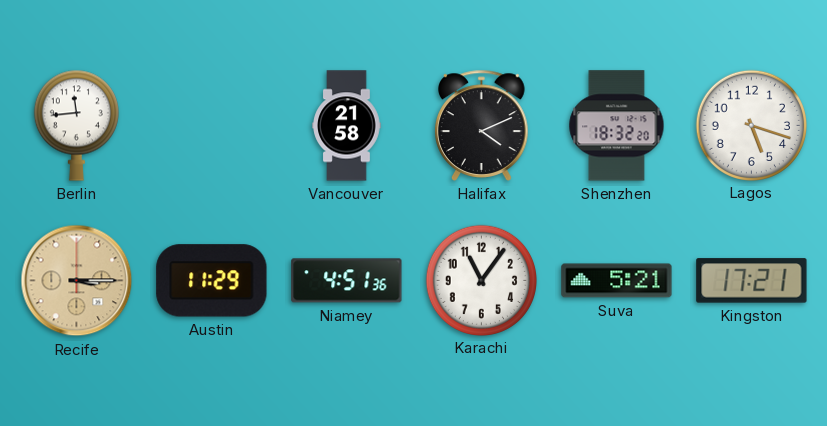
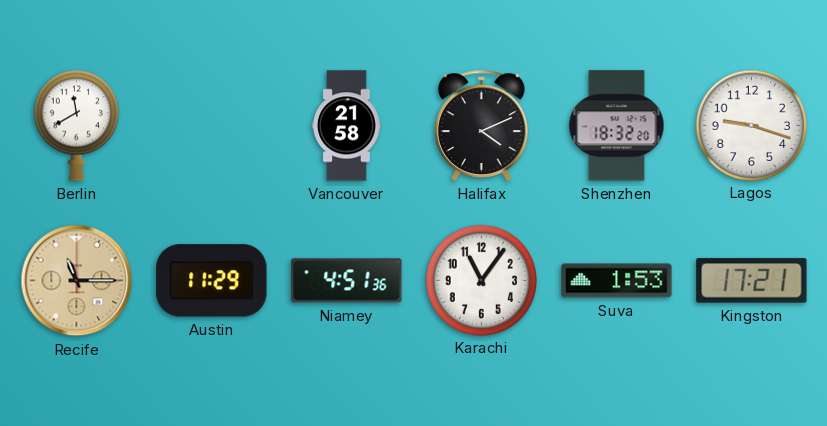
Berlin: 11:44 -> 11:40 (76, 125)
Lagos: 5:18 -> 9:18 (751, 125)
Recife: 3:15 -> 11:15 (77, 281)
Suva: 5:21 -> 1:53 (617, 281)
